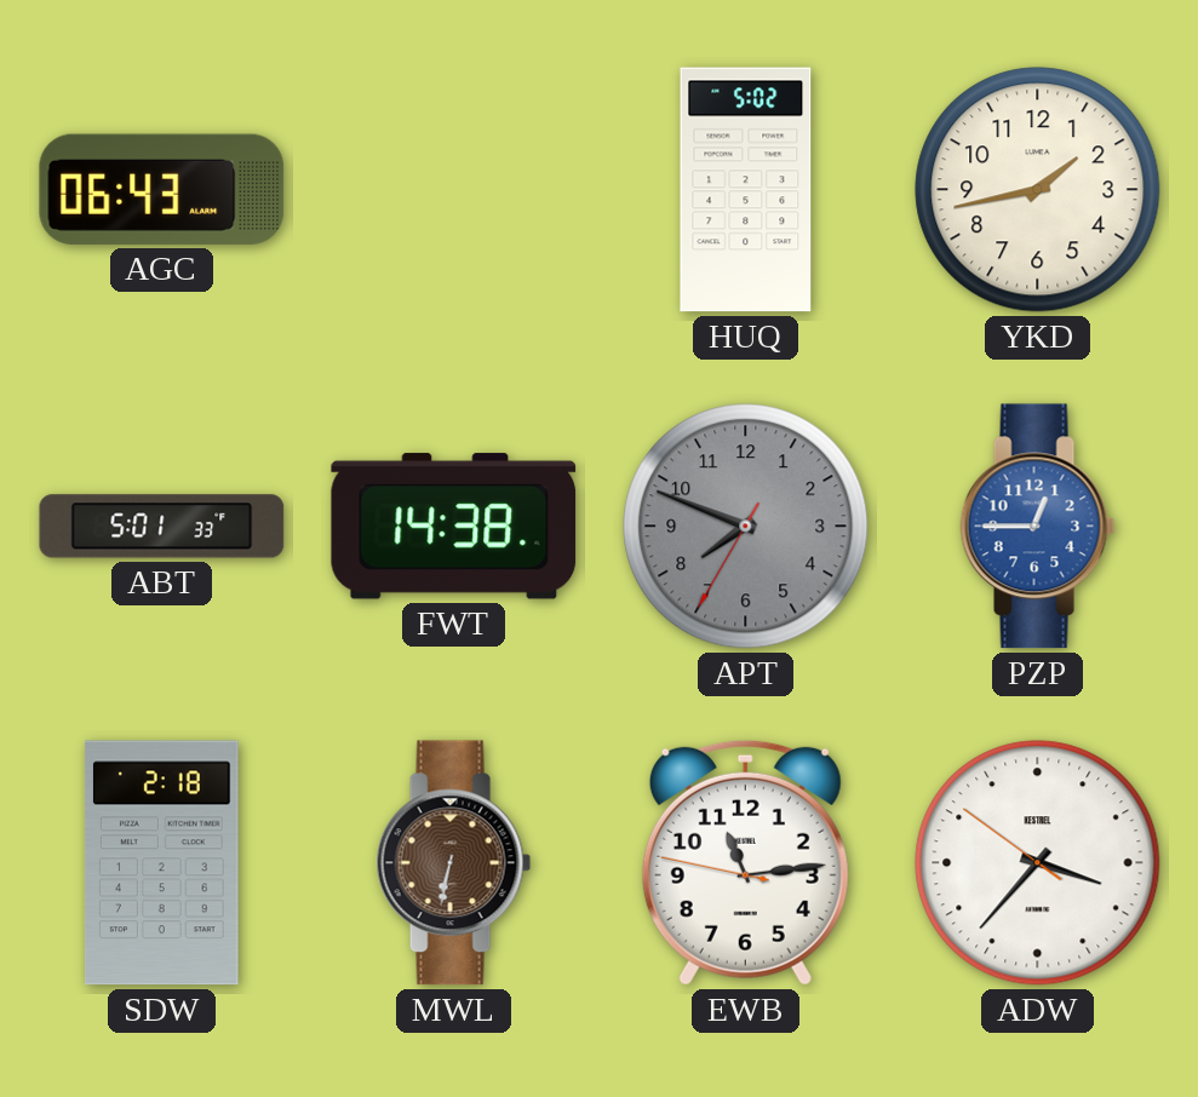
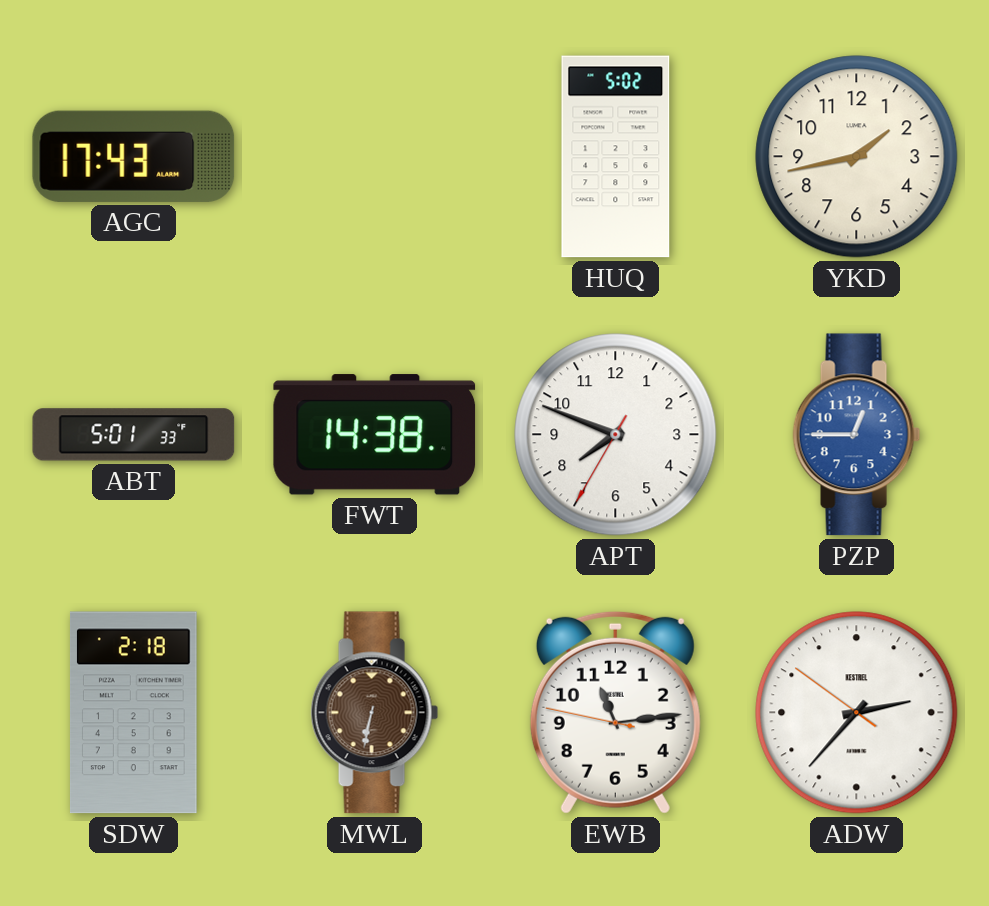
AGC: 06:43 -> 17:43 (134, 156)
APT dial: grey -> white (616, 435)
ADW: 3:36 -> 2:36 (857, 713)
